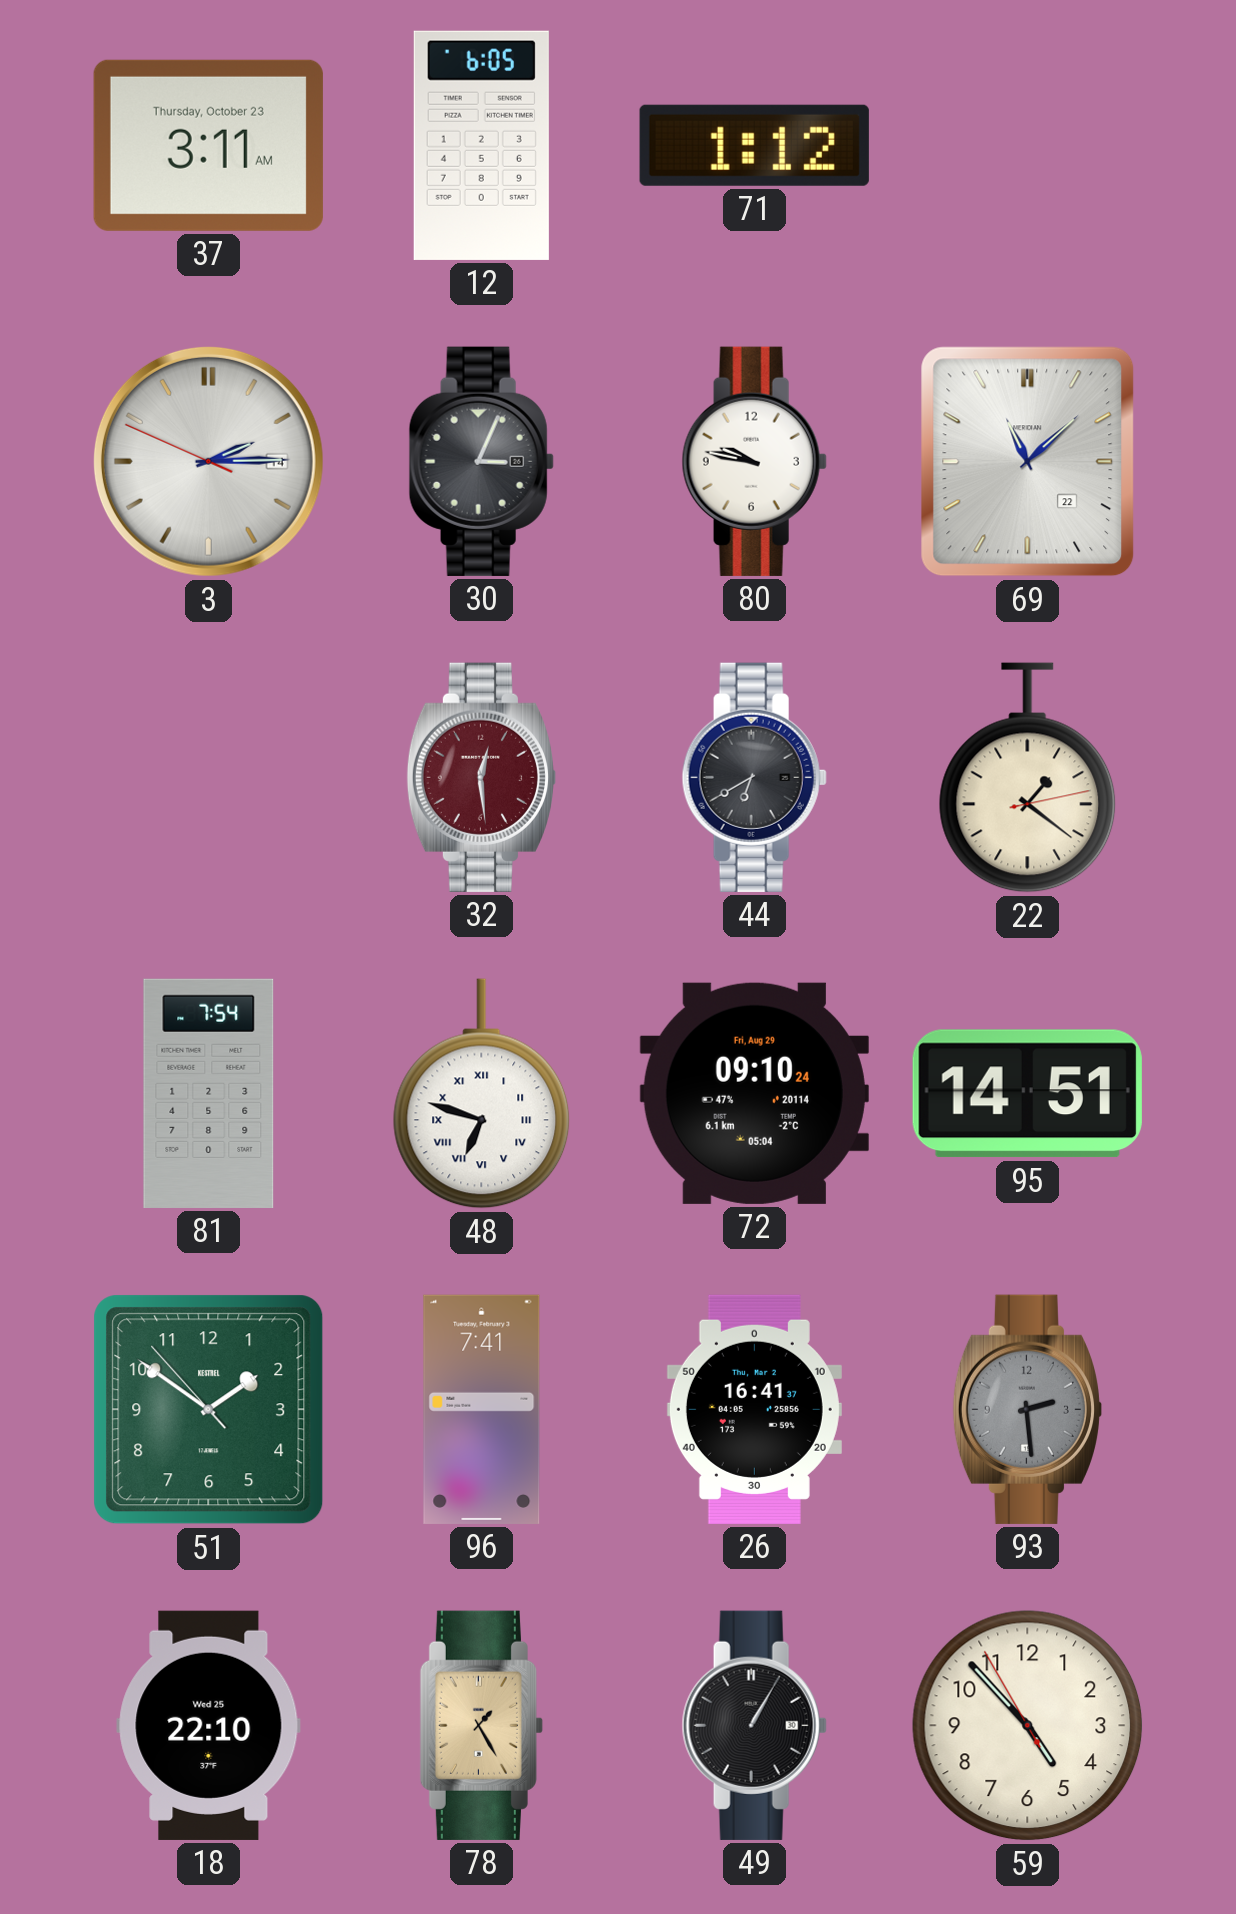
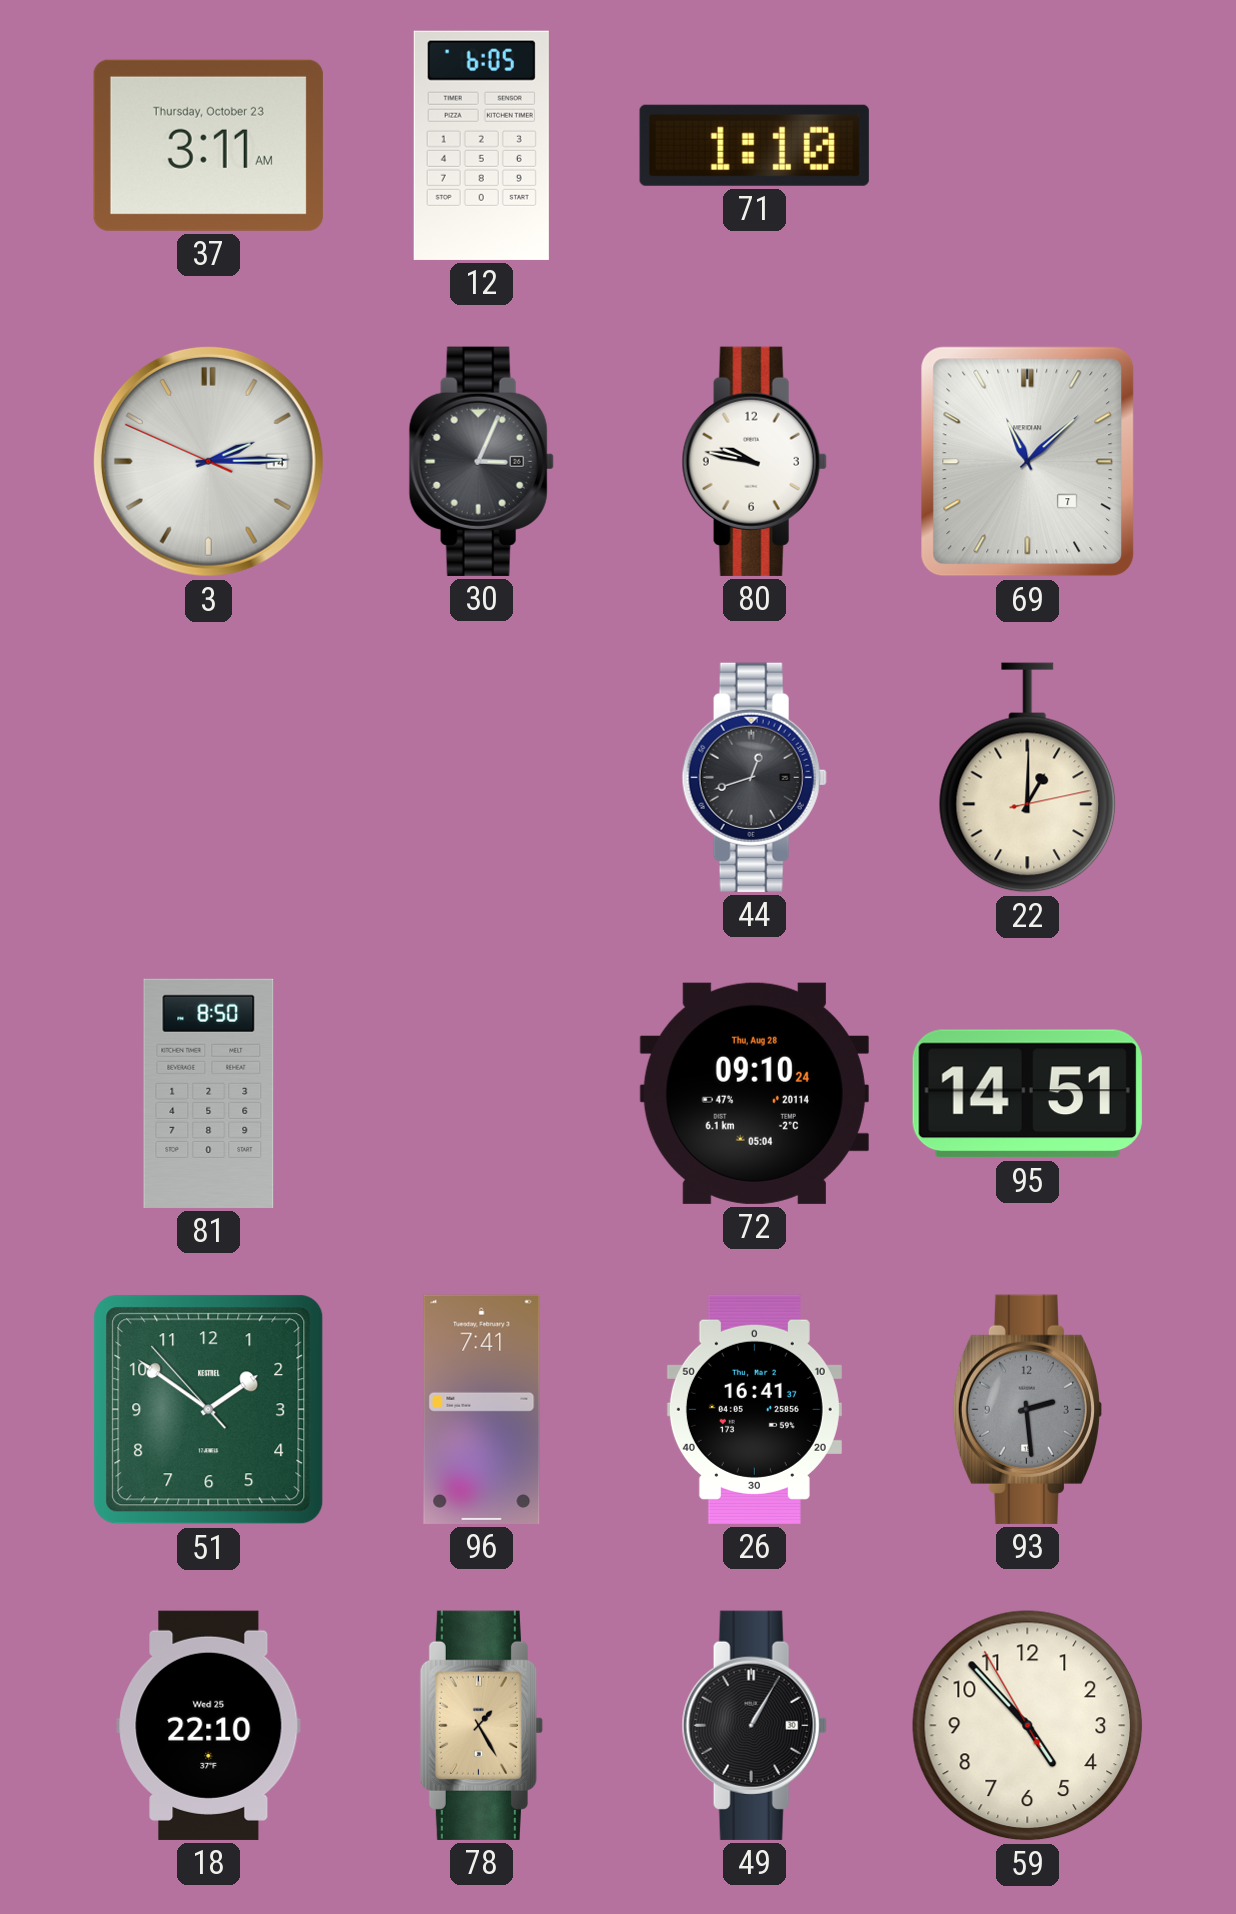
71: 1:12 -> 1:10 (754, 145)
69 date: 22 -> 7 (1028, 462)
32: 12:29 -> none (481, 777)
44: 6:40 -> 12:42 (754, 777)
22: 1:21 -> 1:00 (1028, 778)
81: 7:54 -> 8:50 (209, 1093)
48: 6:48 -> none (482, 1094)
72 date: Fri, Aug 29 -> Thu, Aug 28 (754, 1093)
